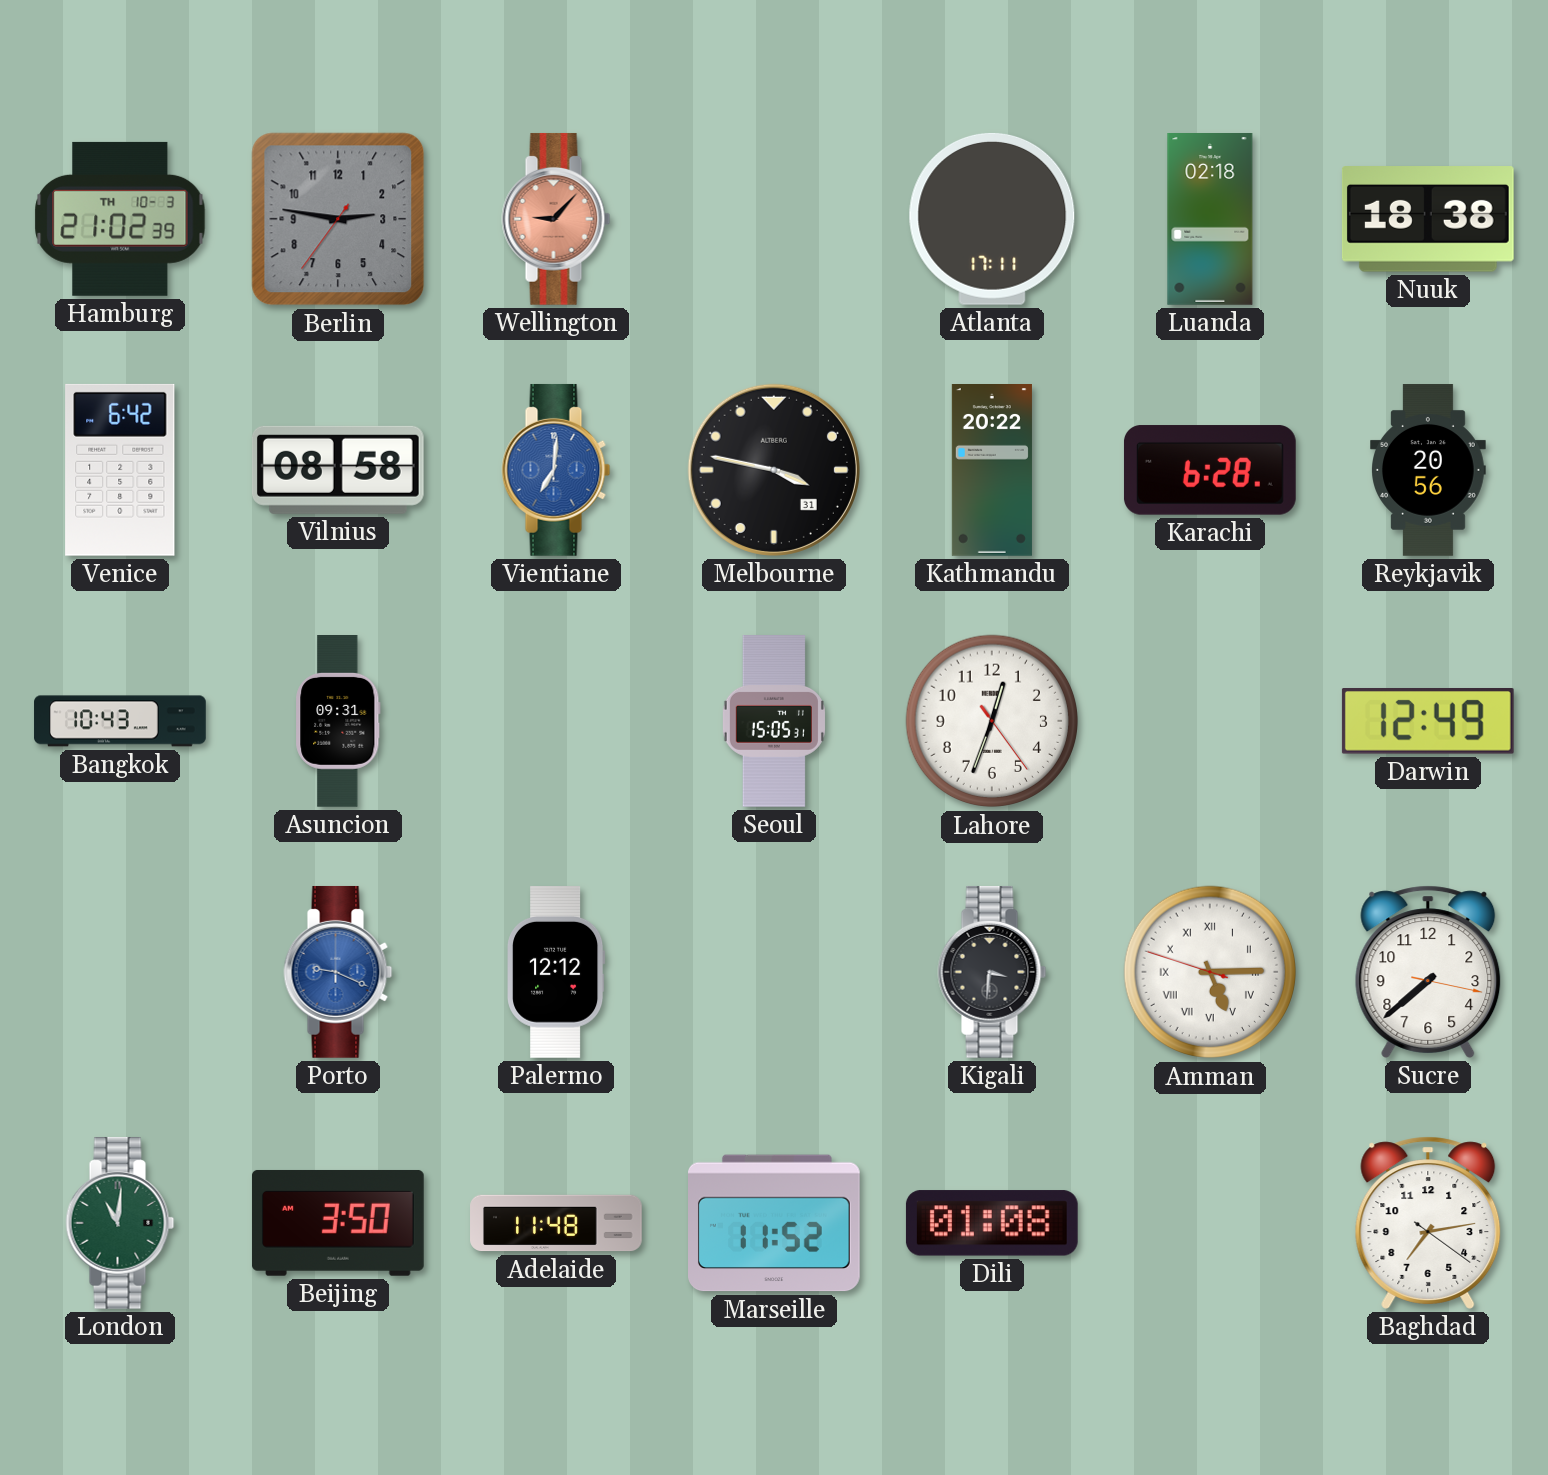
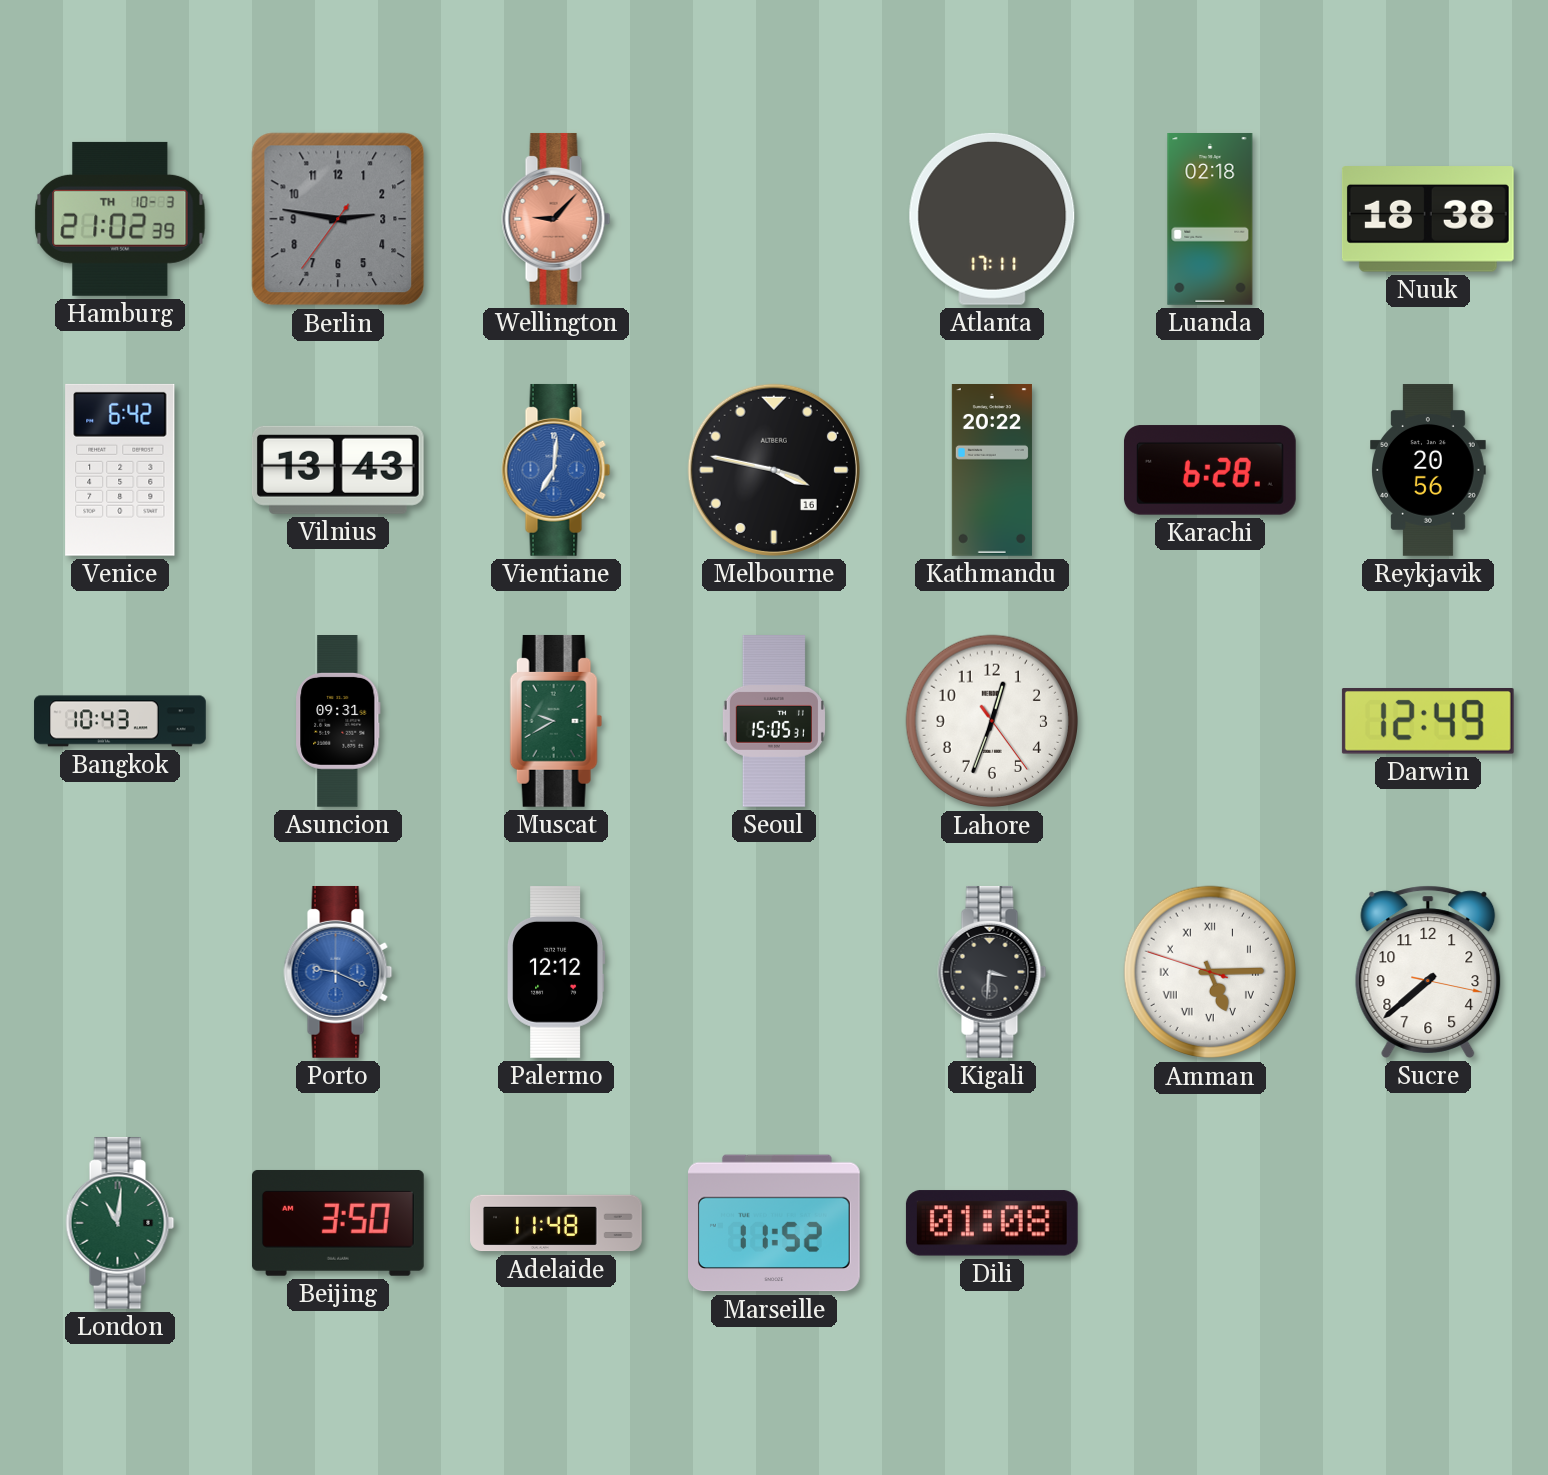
Vilnius: 08:58 -> 13:43 (338, 470)
Melbourne date: 31 -> 16 (774, 470)
Muscat: none -> 9:40 (556, 721)
Baghdad: 7:13 -> none (1428, 1223)
